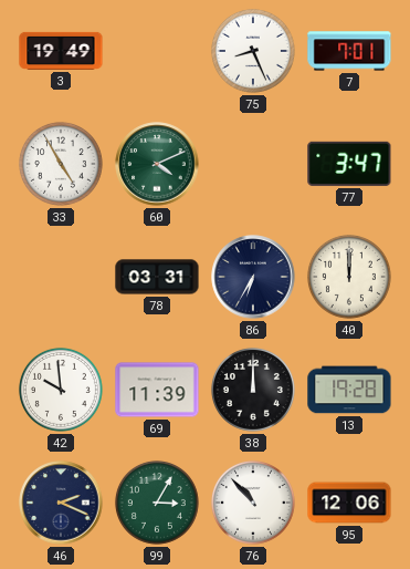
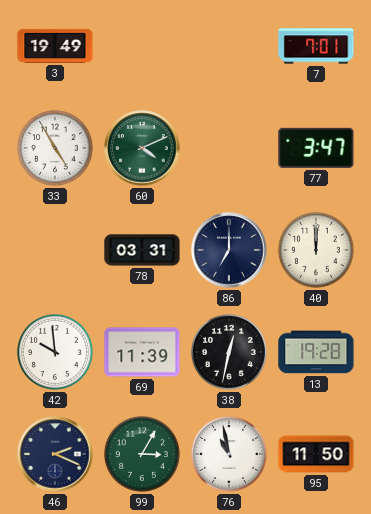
75: 8:26 -> none (253, 51)
86: 6:35 -> 7:00 (229, 250)
38: 12:00 -> 12:32 (229, 352)
76: 10:53 -> 10:58 (229, 454)
95: 12:06 -> 11:50 (316, 454)
